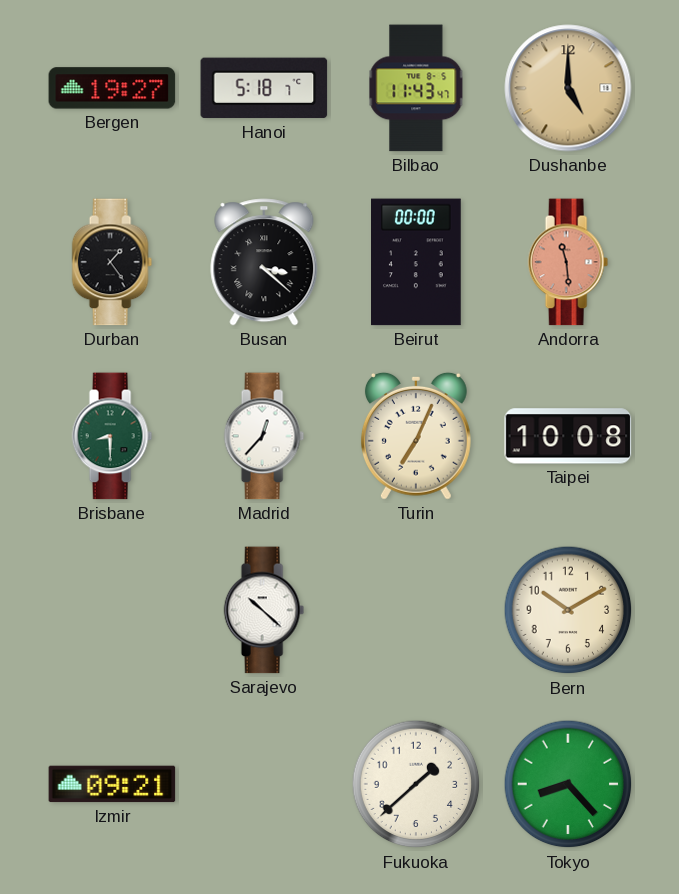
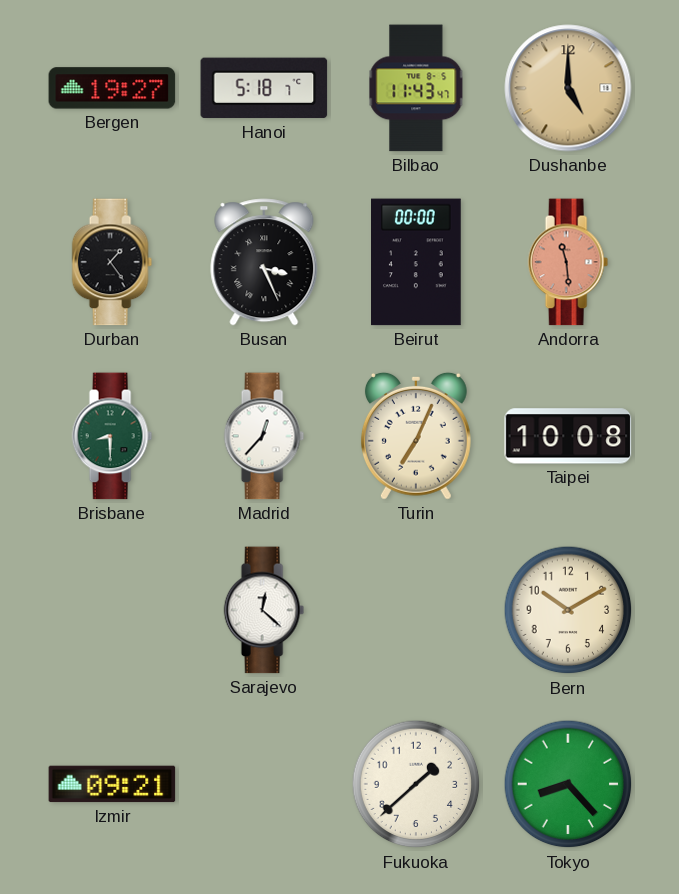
Busan: 3:22 -> 3:26 (264, 262)
Sarajevo: 10:22 -> 12:22 (264, 610)
